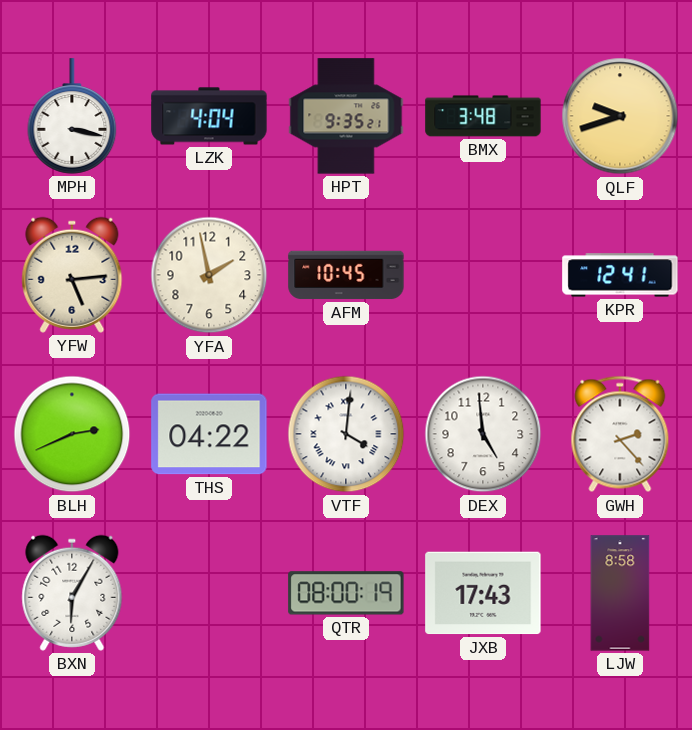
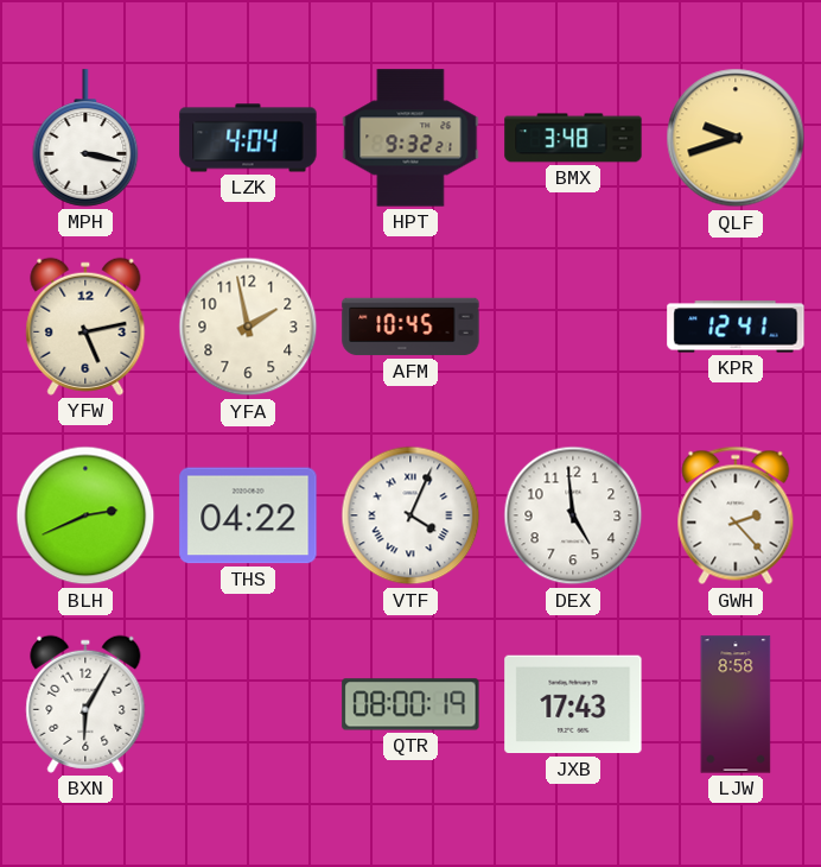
HPT: 9:35 -> 9:32 (411, 138)
YFW: 5:14 -> 5:13 (85, 327)
VTF: 4:01 -> 4:04 (411, 515)
